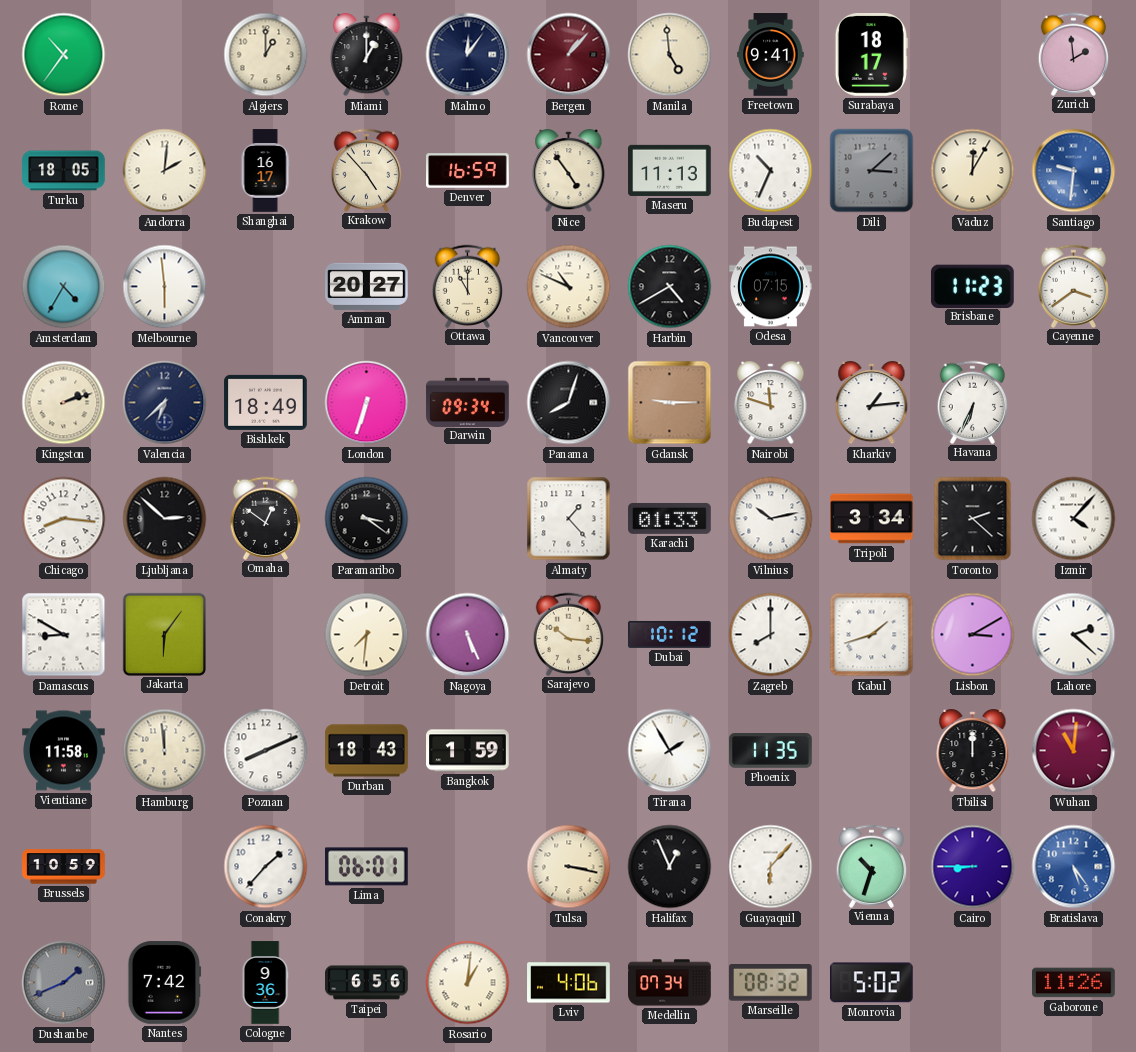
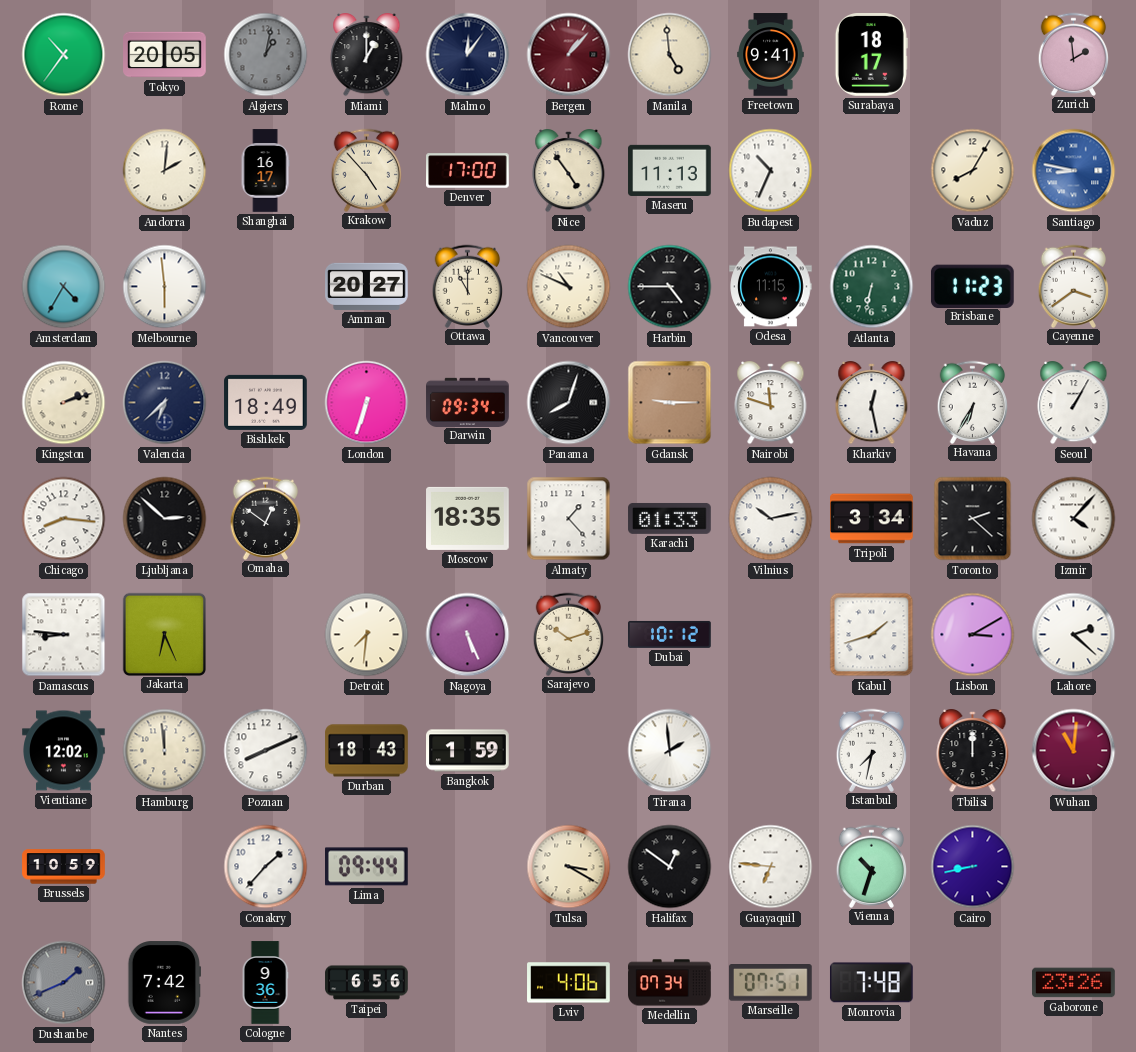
Tokyo: none -> 20:05 (165, 55)
Algiers: 1:00 -> 1:02 (266, 55)
Algiers dial: cream -> grey (266, 55)
Turku: 18:05 -> none (64, 171)
Denver: 16:59 -> 17:00 (468, 171)
Dili: 3:08 -> none (872, 171)
Vaduz: 12:05 -> 8:05 (973, 171)
Santiago: 9:31 -> 8:47 (1074, 171)
Harbin: 4:40 -> 4:45 (670, 287)
Odesa: 07:15 -> 11:15 (771, 287)
Atlanta: none -> 6:32 (872, 287)
Kharkiv: 1:14 -> 12:28 (872, 403)
Havana: 6:34 -> 6:35 (973, 402)
Seoul: none -> 1:05 (1074, 403)
Paramaribo: 3:21 -> none (367, 519)
Moscow: none -> 18:35 (468, 518)
Damascus: 8:50 -> 8:46 (64, 635)
Jakarta: 6:06 -> 6:26 (164, 634)
Sarajevo: 10:16 -> 10:12 (569, 634)
Zagreb: 8:00 -> none (771, 635)
Vientiane: 11:58 -> 12:02 (64, 751)
Tirana: 1:55 -> 1:59 (670, 751)
Phoenix: 11:35 -> none (771, 751)
Istanbul: none -> 7:32 (872, 750)
Lima: 06:01 -> 09:44 (367, 867)
Tulsa: 3:17 -> 3:20 (569, 867)
Halifax: 12:56 -> 12:51 (670, 867)
Guayaquil: 6:07 -> 6:46 (771, 867)
Cairo: 8:45 -> 8:43 (973, 867)
Bratislava: 5:24 -> none (1074, 867)
Rosario: 1:01 -> none (468, 983)
Marseille: 08:32 -> 07:51 (770, 983)
Monrovia: 5:02 -> 7:48 (872, 983)
Gaborone: 11:26 -> 23:26 (1074, 983)
